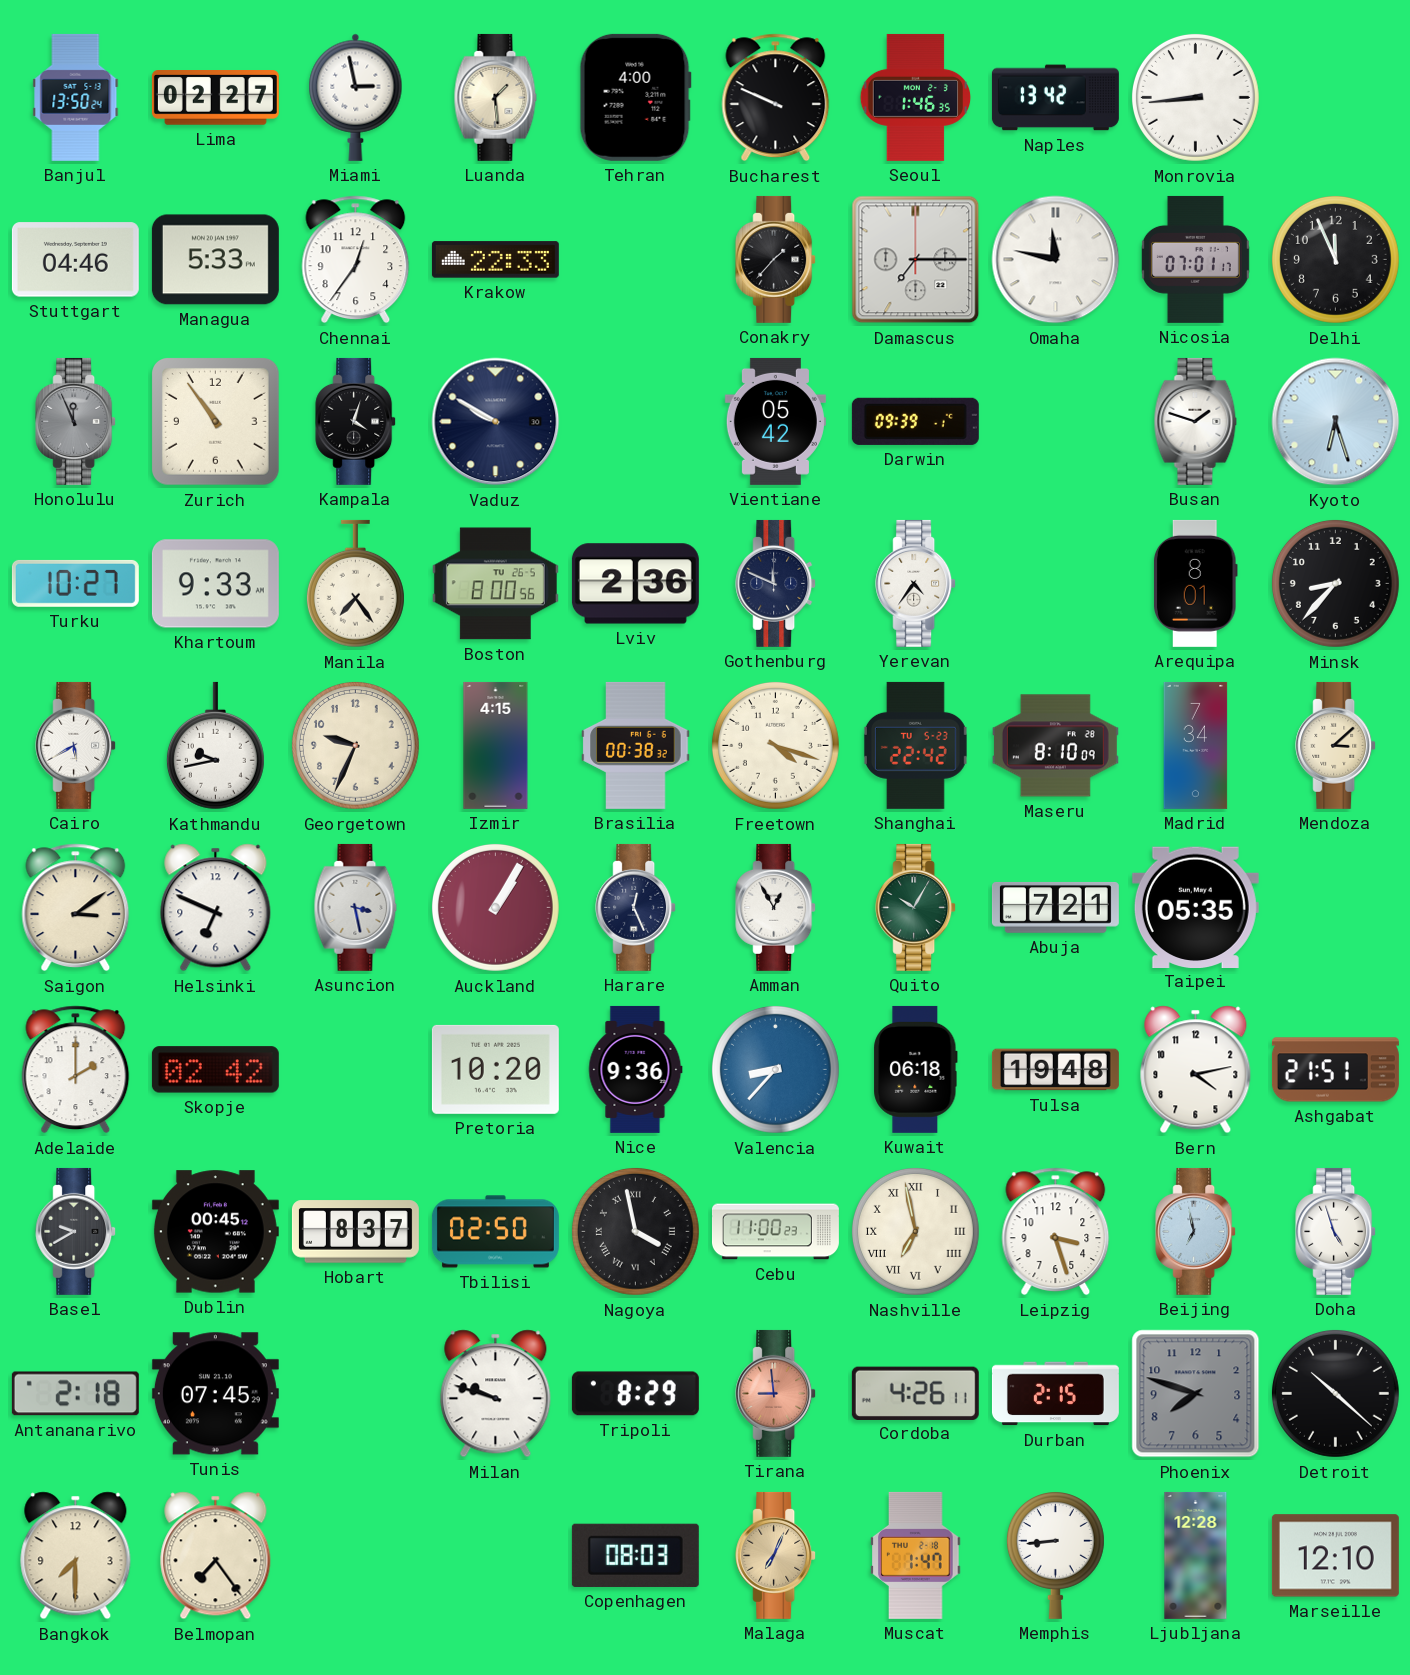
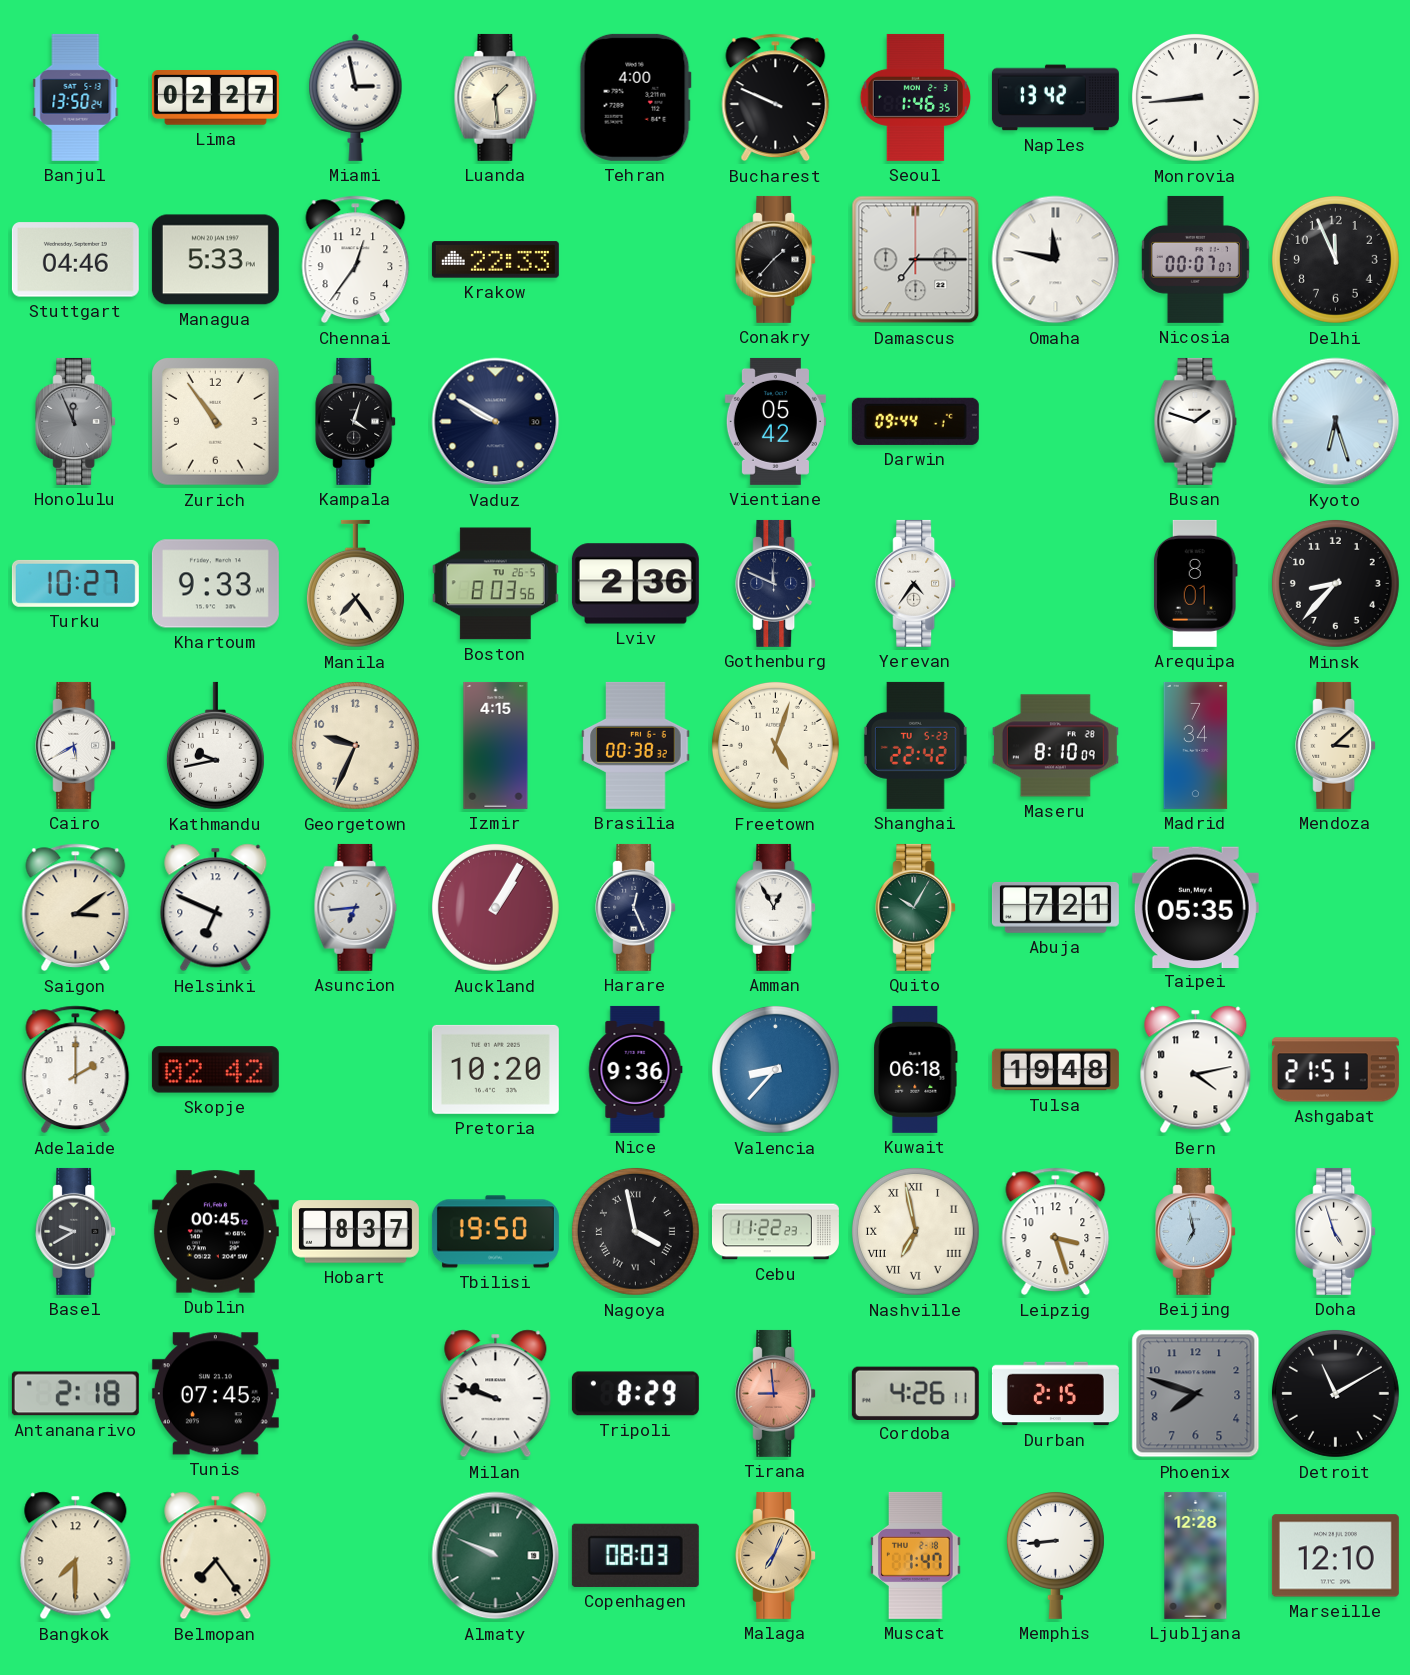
Nicosia: 07:01 -> 00:07 (1195, 259)
Darwin: 09:39 -> 09:44 (915, 421)
Boston: 8:00 -> 8:03 (495, 584)
Freetown: 4:18 -> 5:03 (775, 745)
Asuncion: 3:28 -> 6:44 (356, 907)
Tbilisi: 02:50 -> 19:50 (495, 1232)
Cebu: 11:00 -> 11:22 (775, 1232)
Detroit: 10:22 -> 11:10 (1335, 1393)
Almaty: none -> 9:49 (496, 1556)
